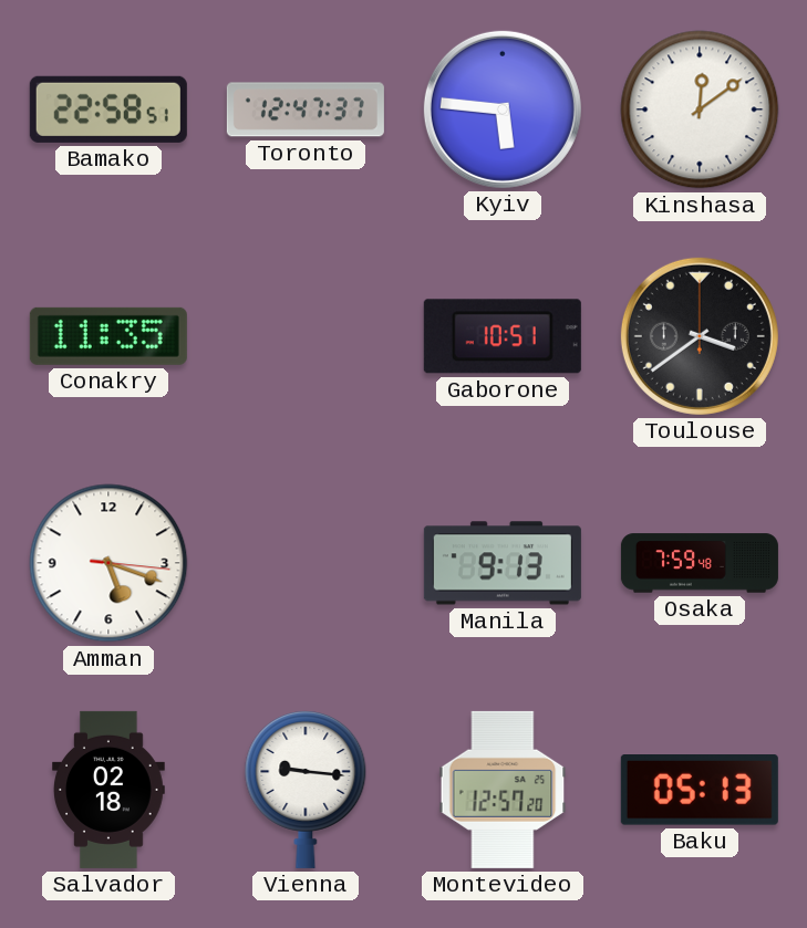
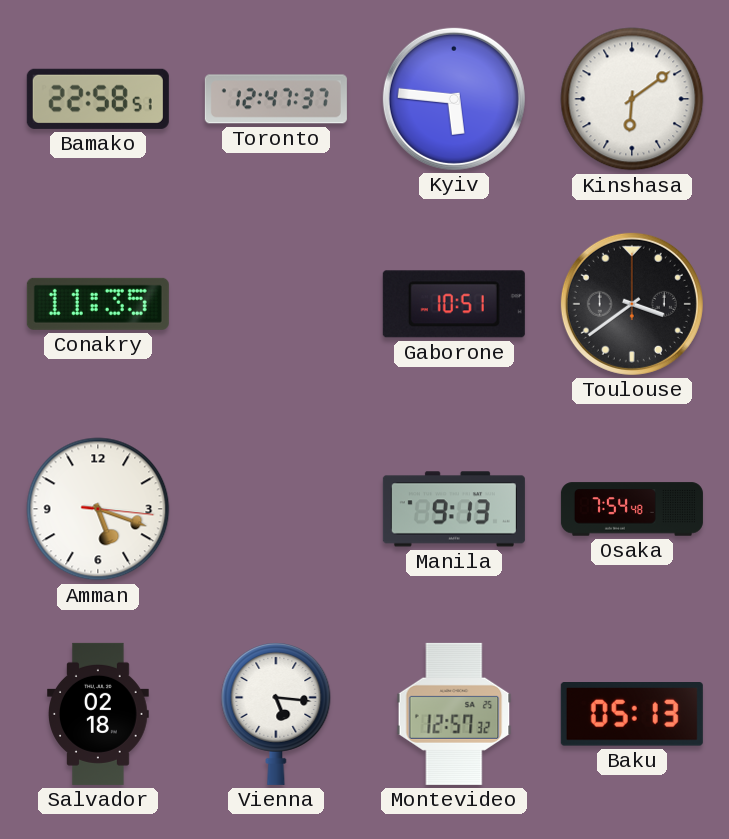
Kinshasa: 12:09 -> 6:09 (632, 99)
Osaka: 7:59 -> 7:54 (632, 509)
Vienna: 9:16 -> 5:16 (276, 714)
Montevideo: 12:57:20 -> 12:57:32 (454, 714)
